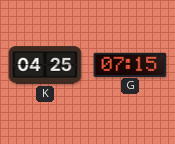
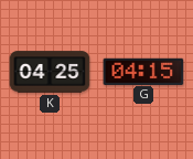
G: 07:15 -> 04:15 (143, 71)
